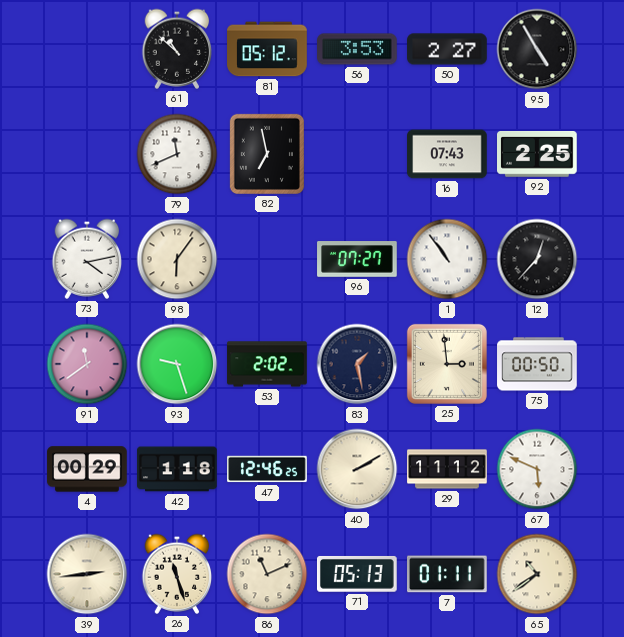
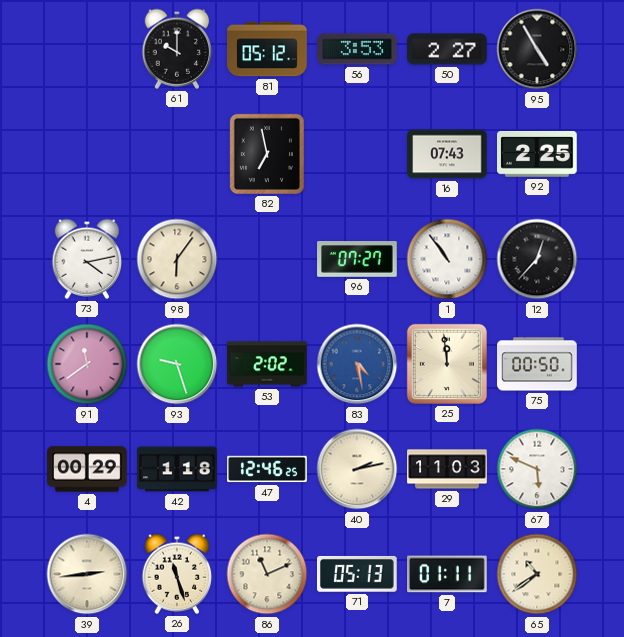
61: 10:52 -> 10:00 (177, 49)
79: 11:41 -> none (177, 154)
83: 1:28 -> 4:28 (357, 364)
83 dial: navy -> blue (357, 364)
25: 2:59 -> 11:59 (447, 364)
40: 2:10 -> 2:13 (357, 469)
29: 11:12 -> 11:03 (447, 469)
